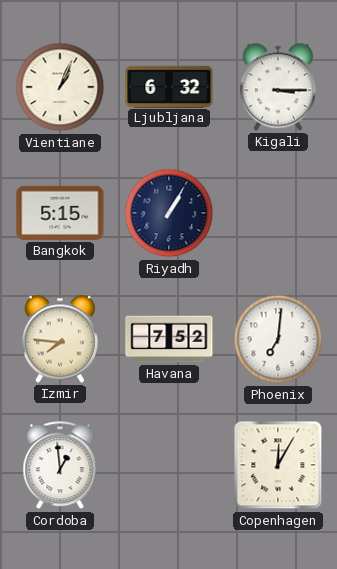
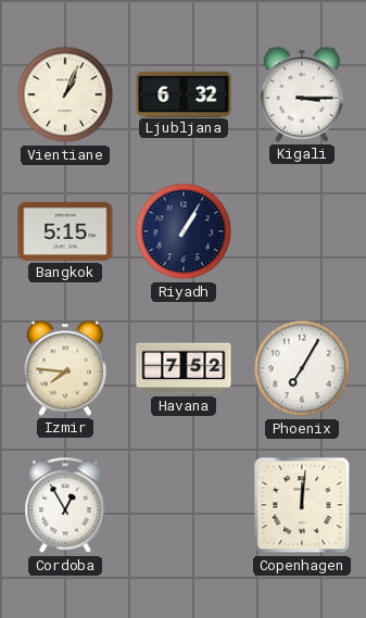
Phoenix: 7:01 -> 7:05 (302, 368)
Cordoba: 12:59 -> 12:55 (65, 506)
Copenhagen: 12:05 -> 12:01 (302, 505)
